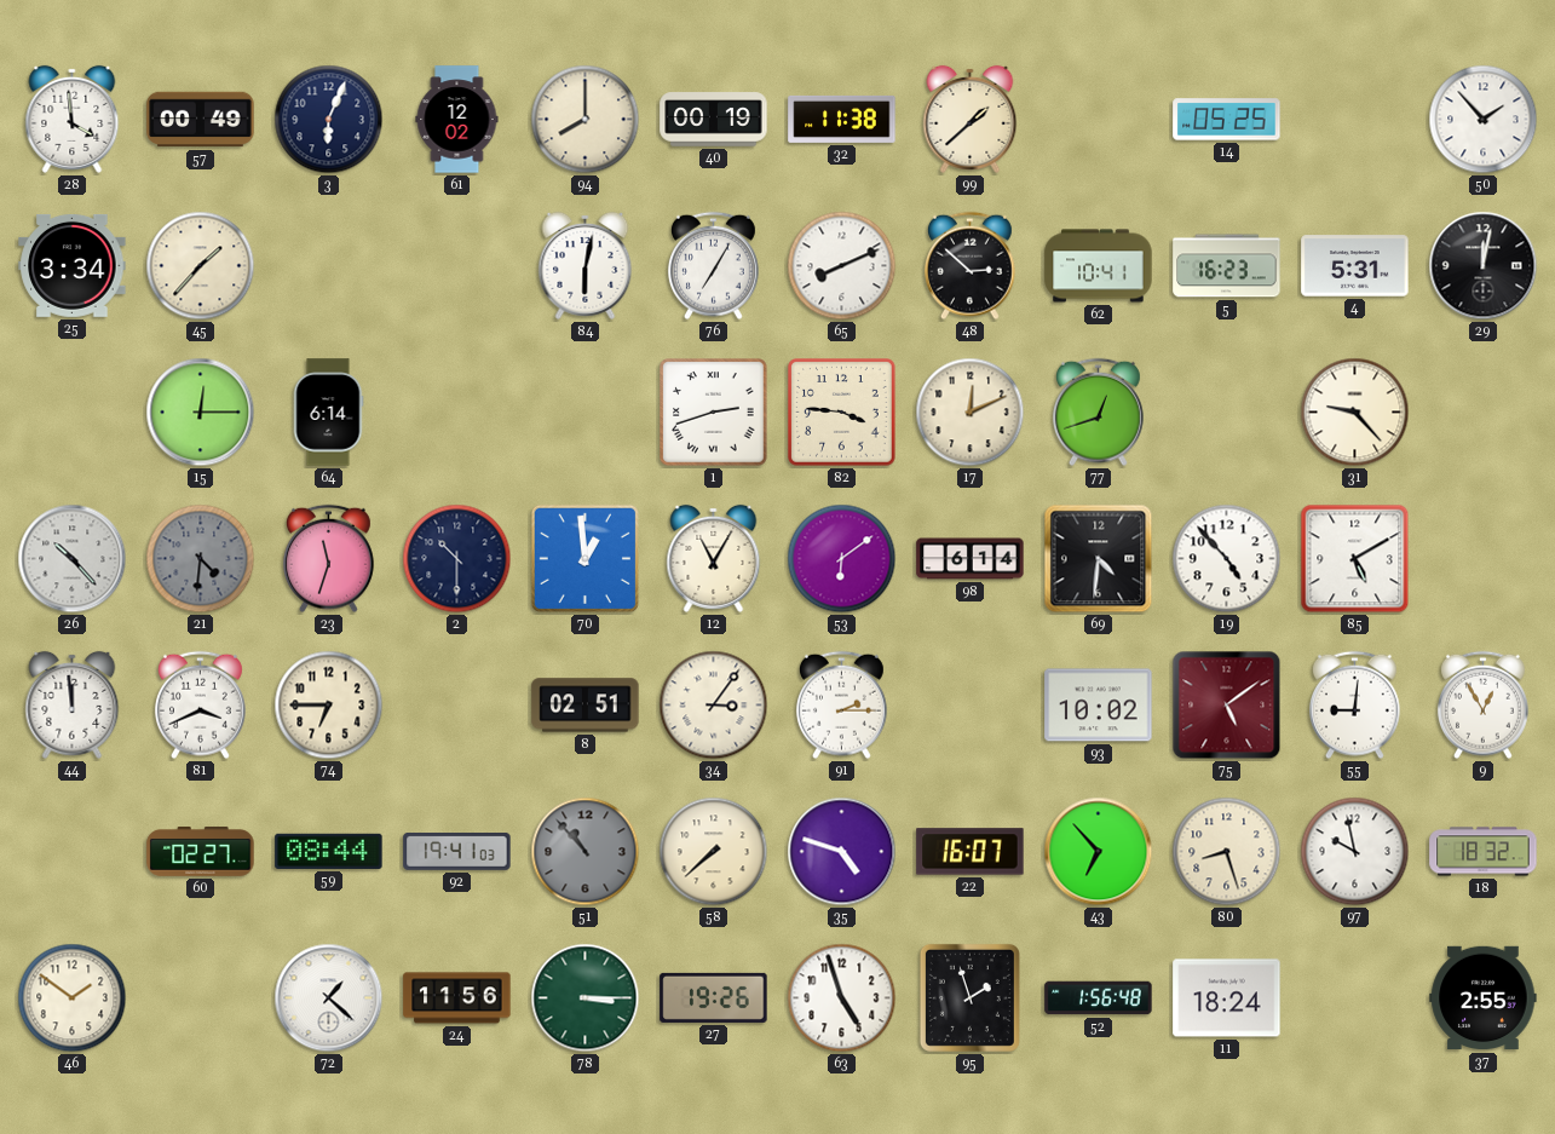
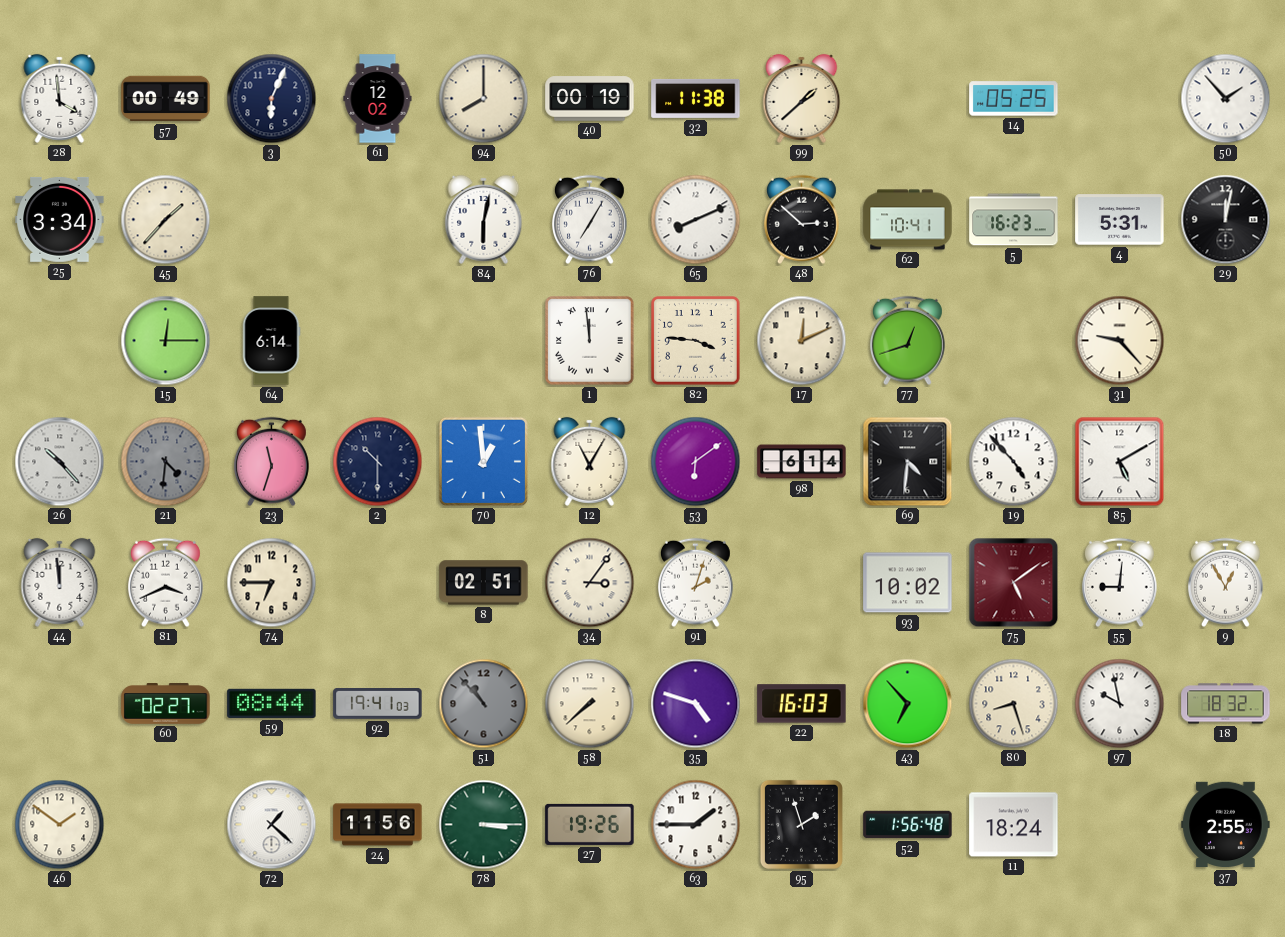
1: 2:42 -> 11:59 (590, 341)
91: 2:15 -> 2:03 (695, 583)
22: 16:07 -> 16:03 (802, 704)
63: 4:57 -> 1:45 (696, 825)
